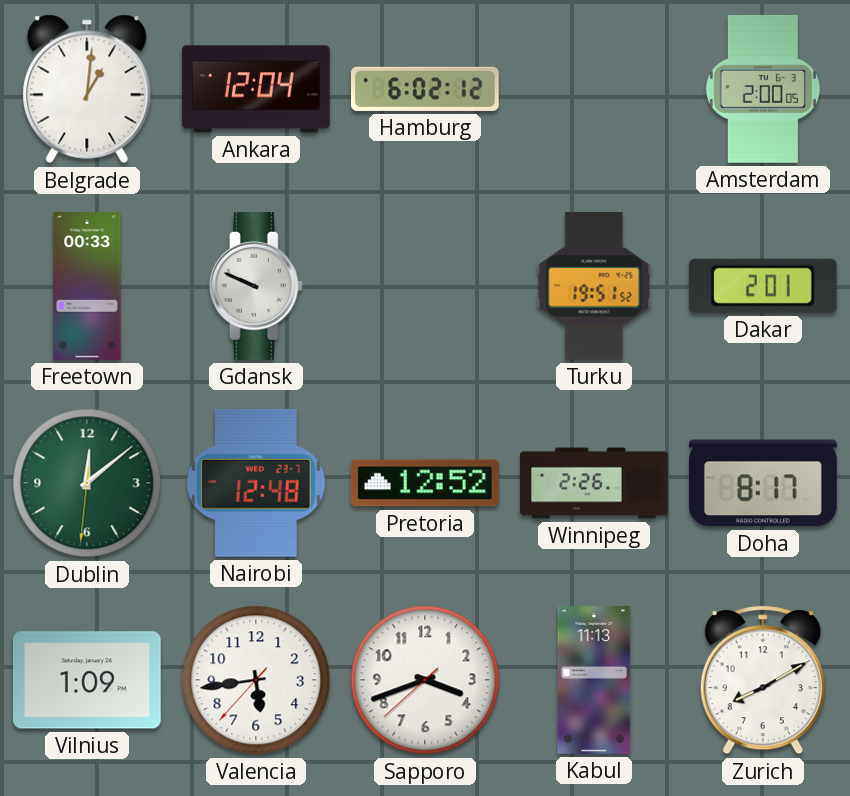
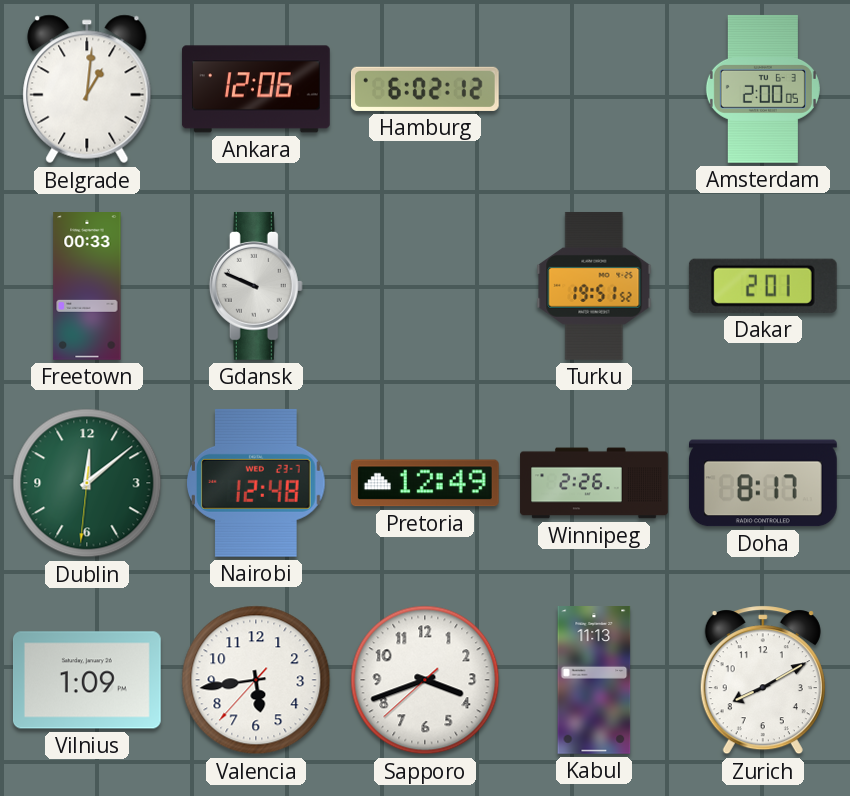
Ankara: 12:04 -> 12:06 (256, 89)
Pretoria: 12:52 -> 12:49 (425, 483)
